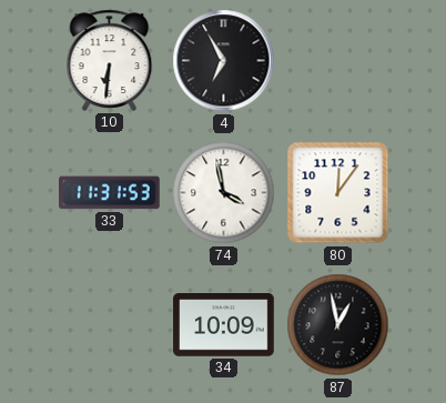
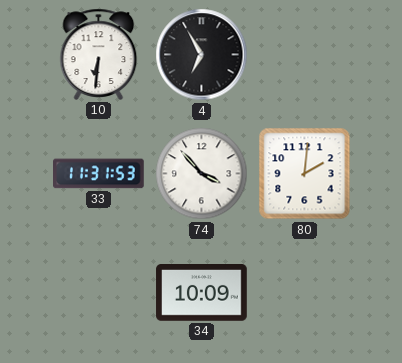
74: 3:58 -> 3:53 (202, 174)
80: 12:06 -> 2:01 (305, 174)
87: 12:58 -> none (338, 325)
